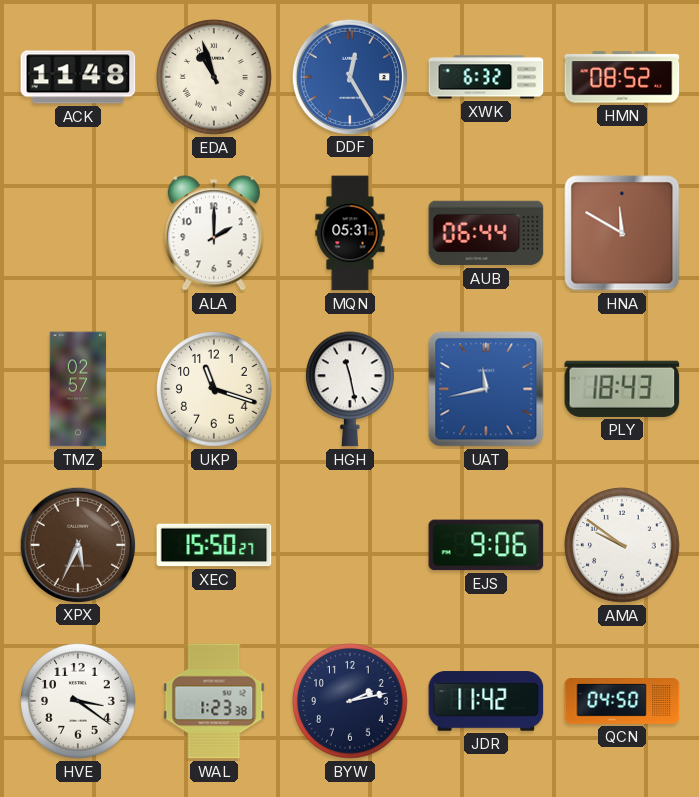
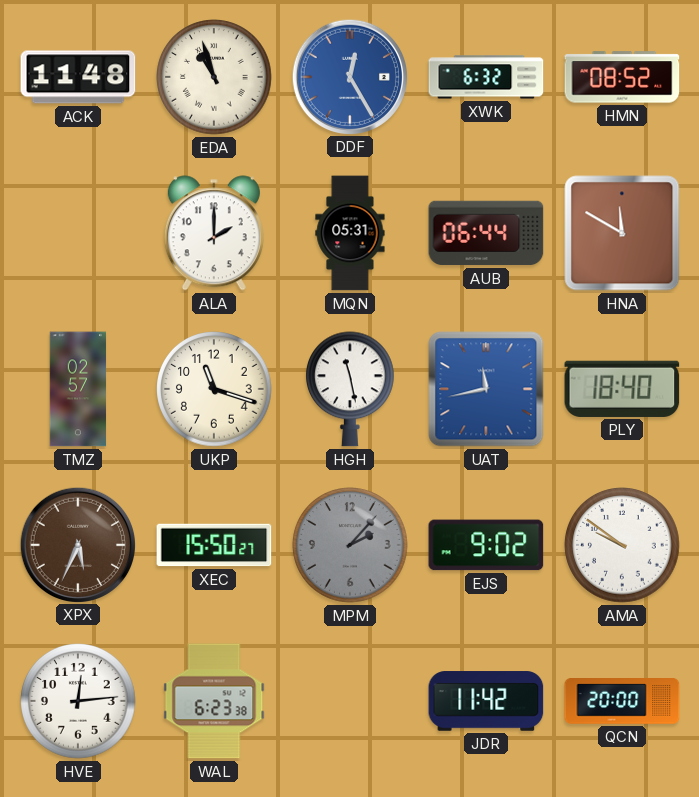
PLY: 18:43 -> 18:40 (622, 389)
MPM: none -> 2:07 (350, 545)
EJS: 9:06 -> 9:02 (486, 545)
HVE: 3:21 -> 12:14 (78, 701)
WAL: 1:23 -> 6:23 (214, 701)
BYW: 2:13 -> none (350, 701)
QCN: 04:50 -> 20:00 (622, 702)
